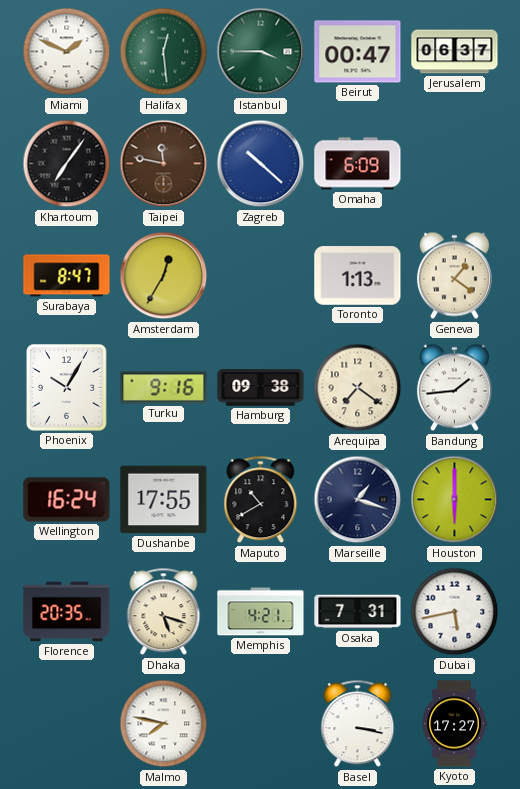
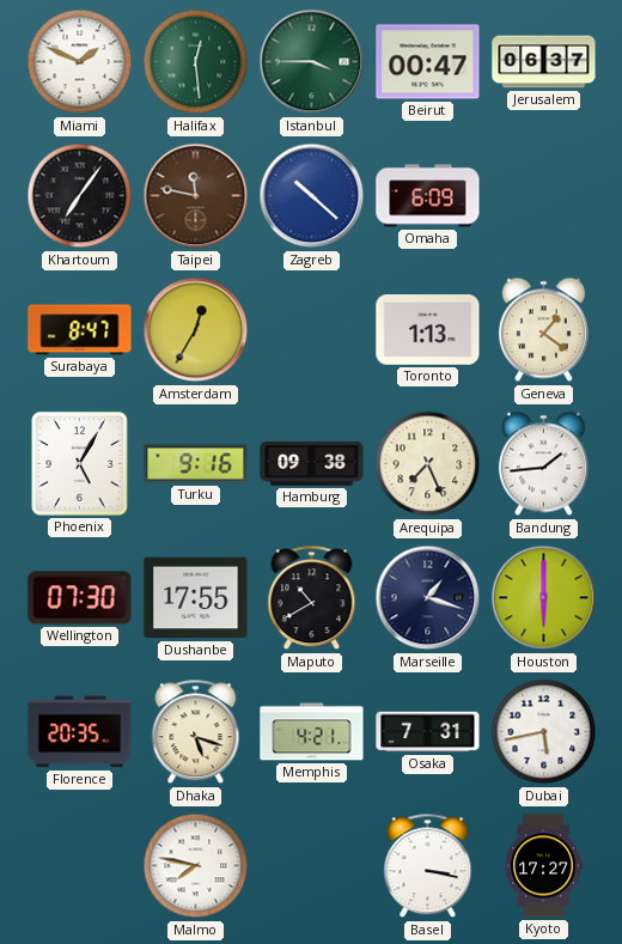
Phoenix: 10:05 -> 5:05 (80, 464)
Arequipa: 7:21 -> 7:26 (428, 464)
Wellington: 16:24 -> 07:30 (80, 598)
